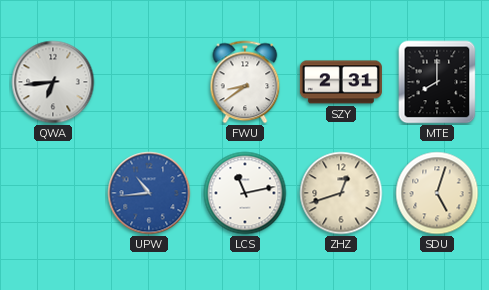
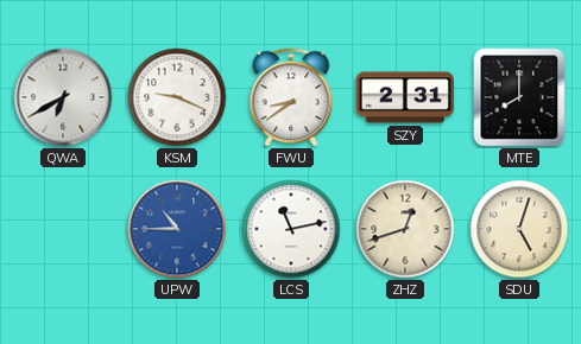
QWA: 6:44 -> 6:40 (63, 97)
KSM: none -> 9:19 (177, 97)
UPW: 10:44 -> 10:45 (177, 229)
